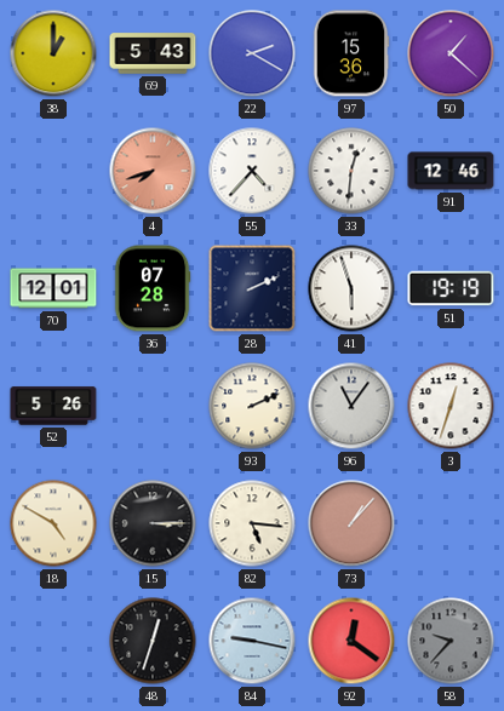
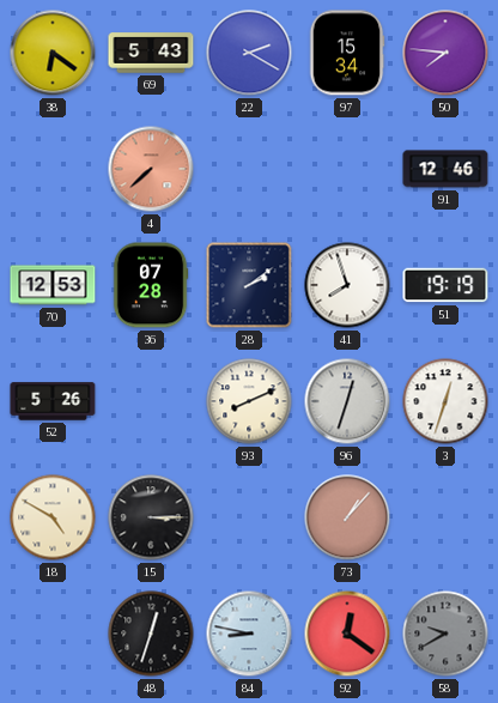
38: 1:00 -> 6:21 (53, 53)
97: 15:36 -> 15:34 (347, 53)
50: 1:22 -> 7:46 (445, 53)
4: 7:42 -> 7:38 (151, 169)
55: 4:37 -> none (252, 171)
33: 12:31 -> none (351, 171)
70: 12:01 -> 12:53 (53, 285)
28: 2:11 -> 2:09 (249, 285)
41: 5:57 -> 7:57 (347, 285)
93: 2:11 -> 8:11 (249, 401)
96: 11:06 -> 12:33 (347, 401)
82: 5:16 -> none (252, 523)
84: 9:17 -> 8:47 (249, 634)
58: 9:37 -> 9:40 (445, 634)
